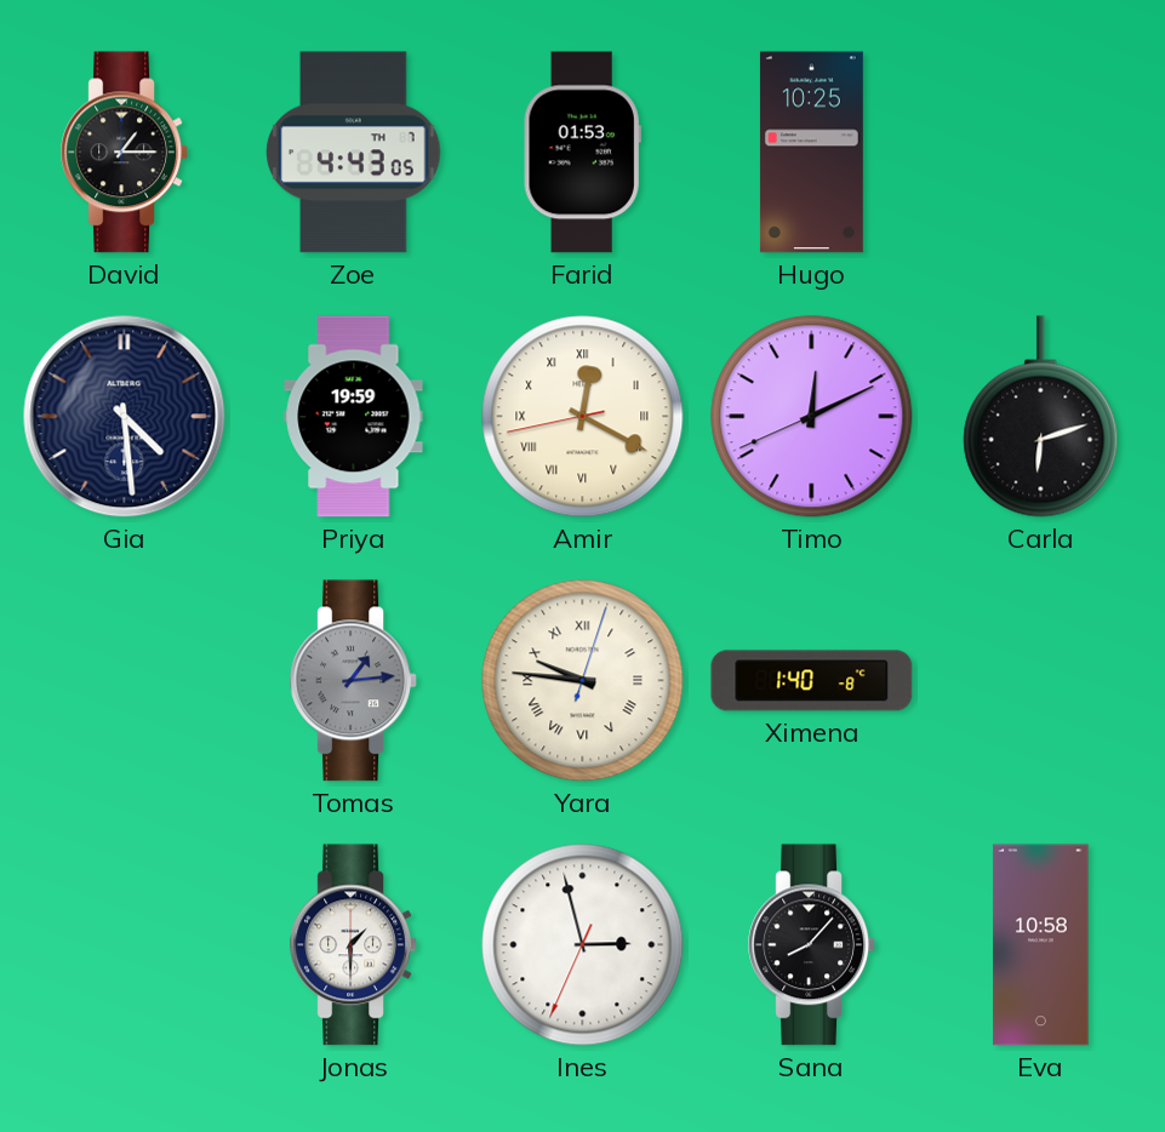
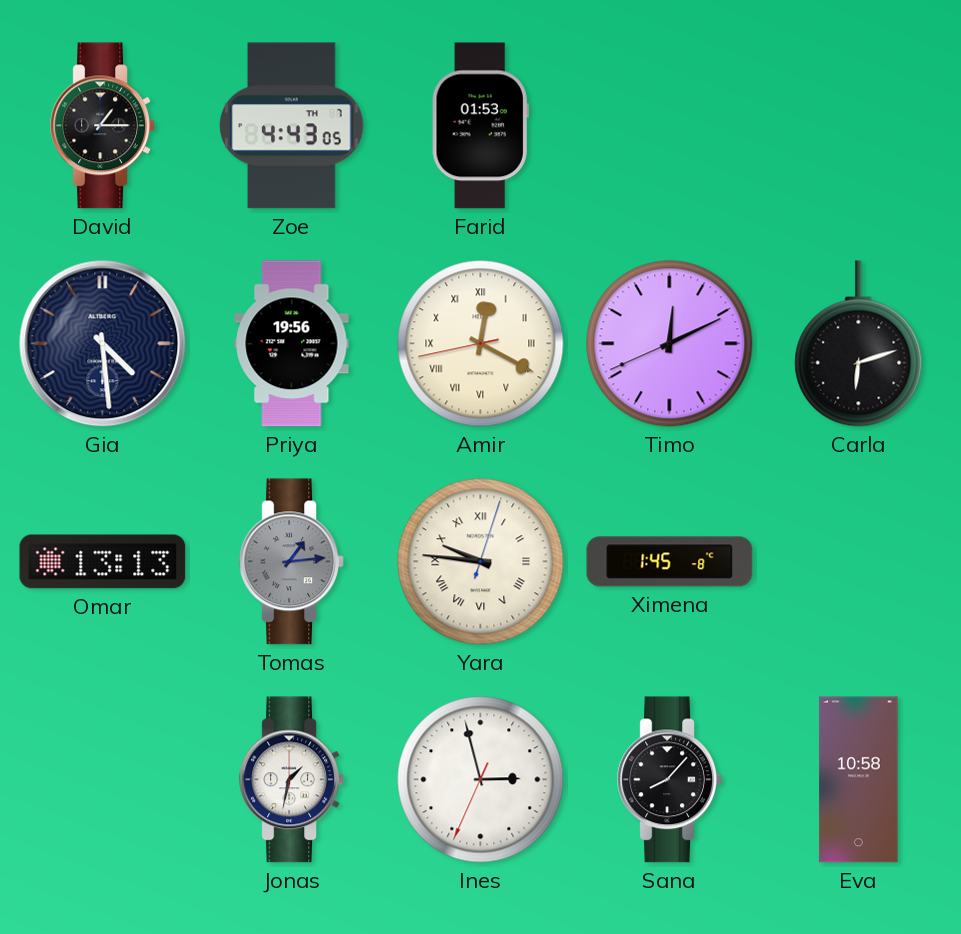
Hugo: 10:25 -> none (811, 153)
Priya: 19:59 -> 19:56 (292, 344)
Omar: none -> 13:13 (103, 562)
Ximena: 1:40 -> 1:45 (670, 562)
Jonas: 1:30 -> 1:32 (292, 780)
